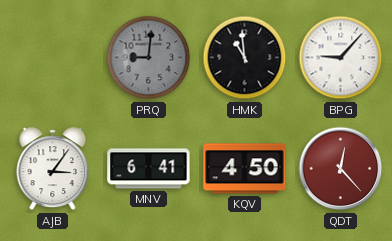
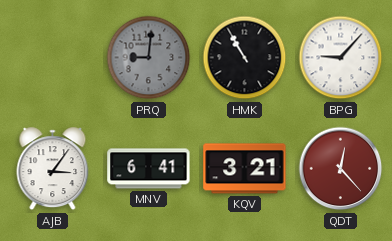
HMK: 10:59 -> 10:55 (245, 58)
KQV: 4:50 -> 3:21 (245, 169)
